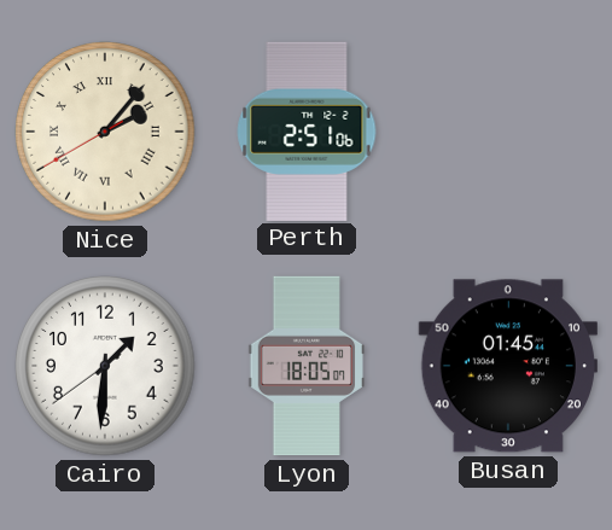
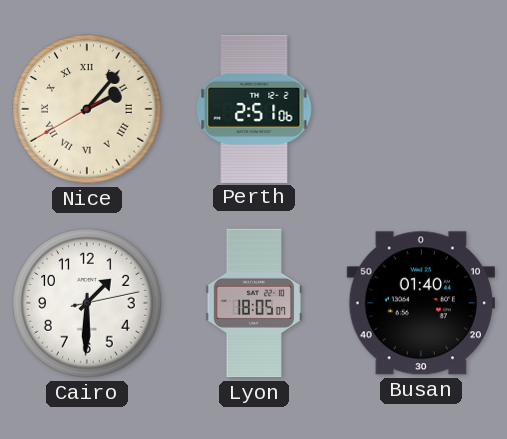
Cairo: 1:30:39 -> 1:30:13 (87, 303)
Busan: 01:45 -> 01:40 (421, 303)
